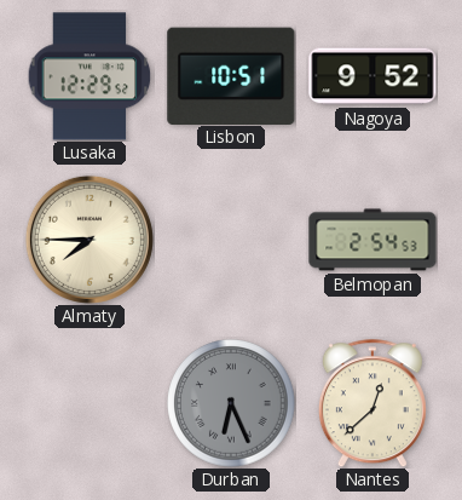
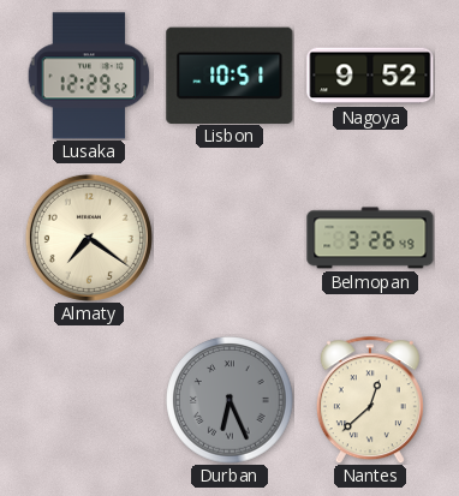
Almaty: 7:45 -> 7:21 (89, 238)
Belmopan: 2:54 -> 3:26 (370, 238)
